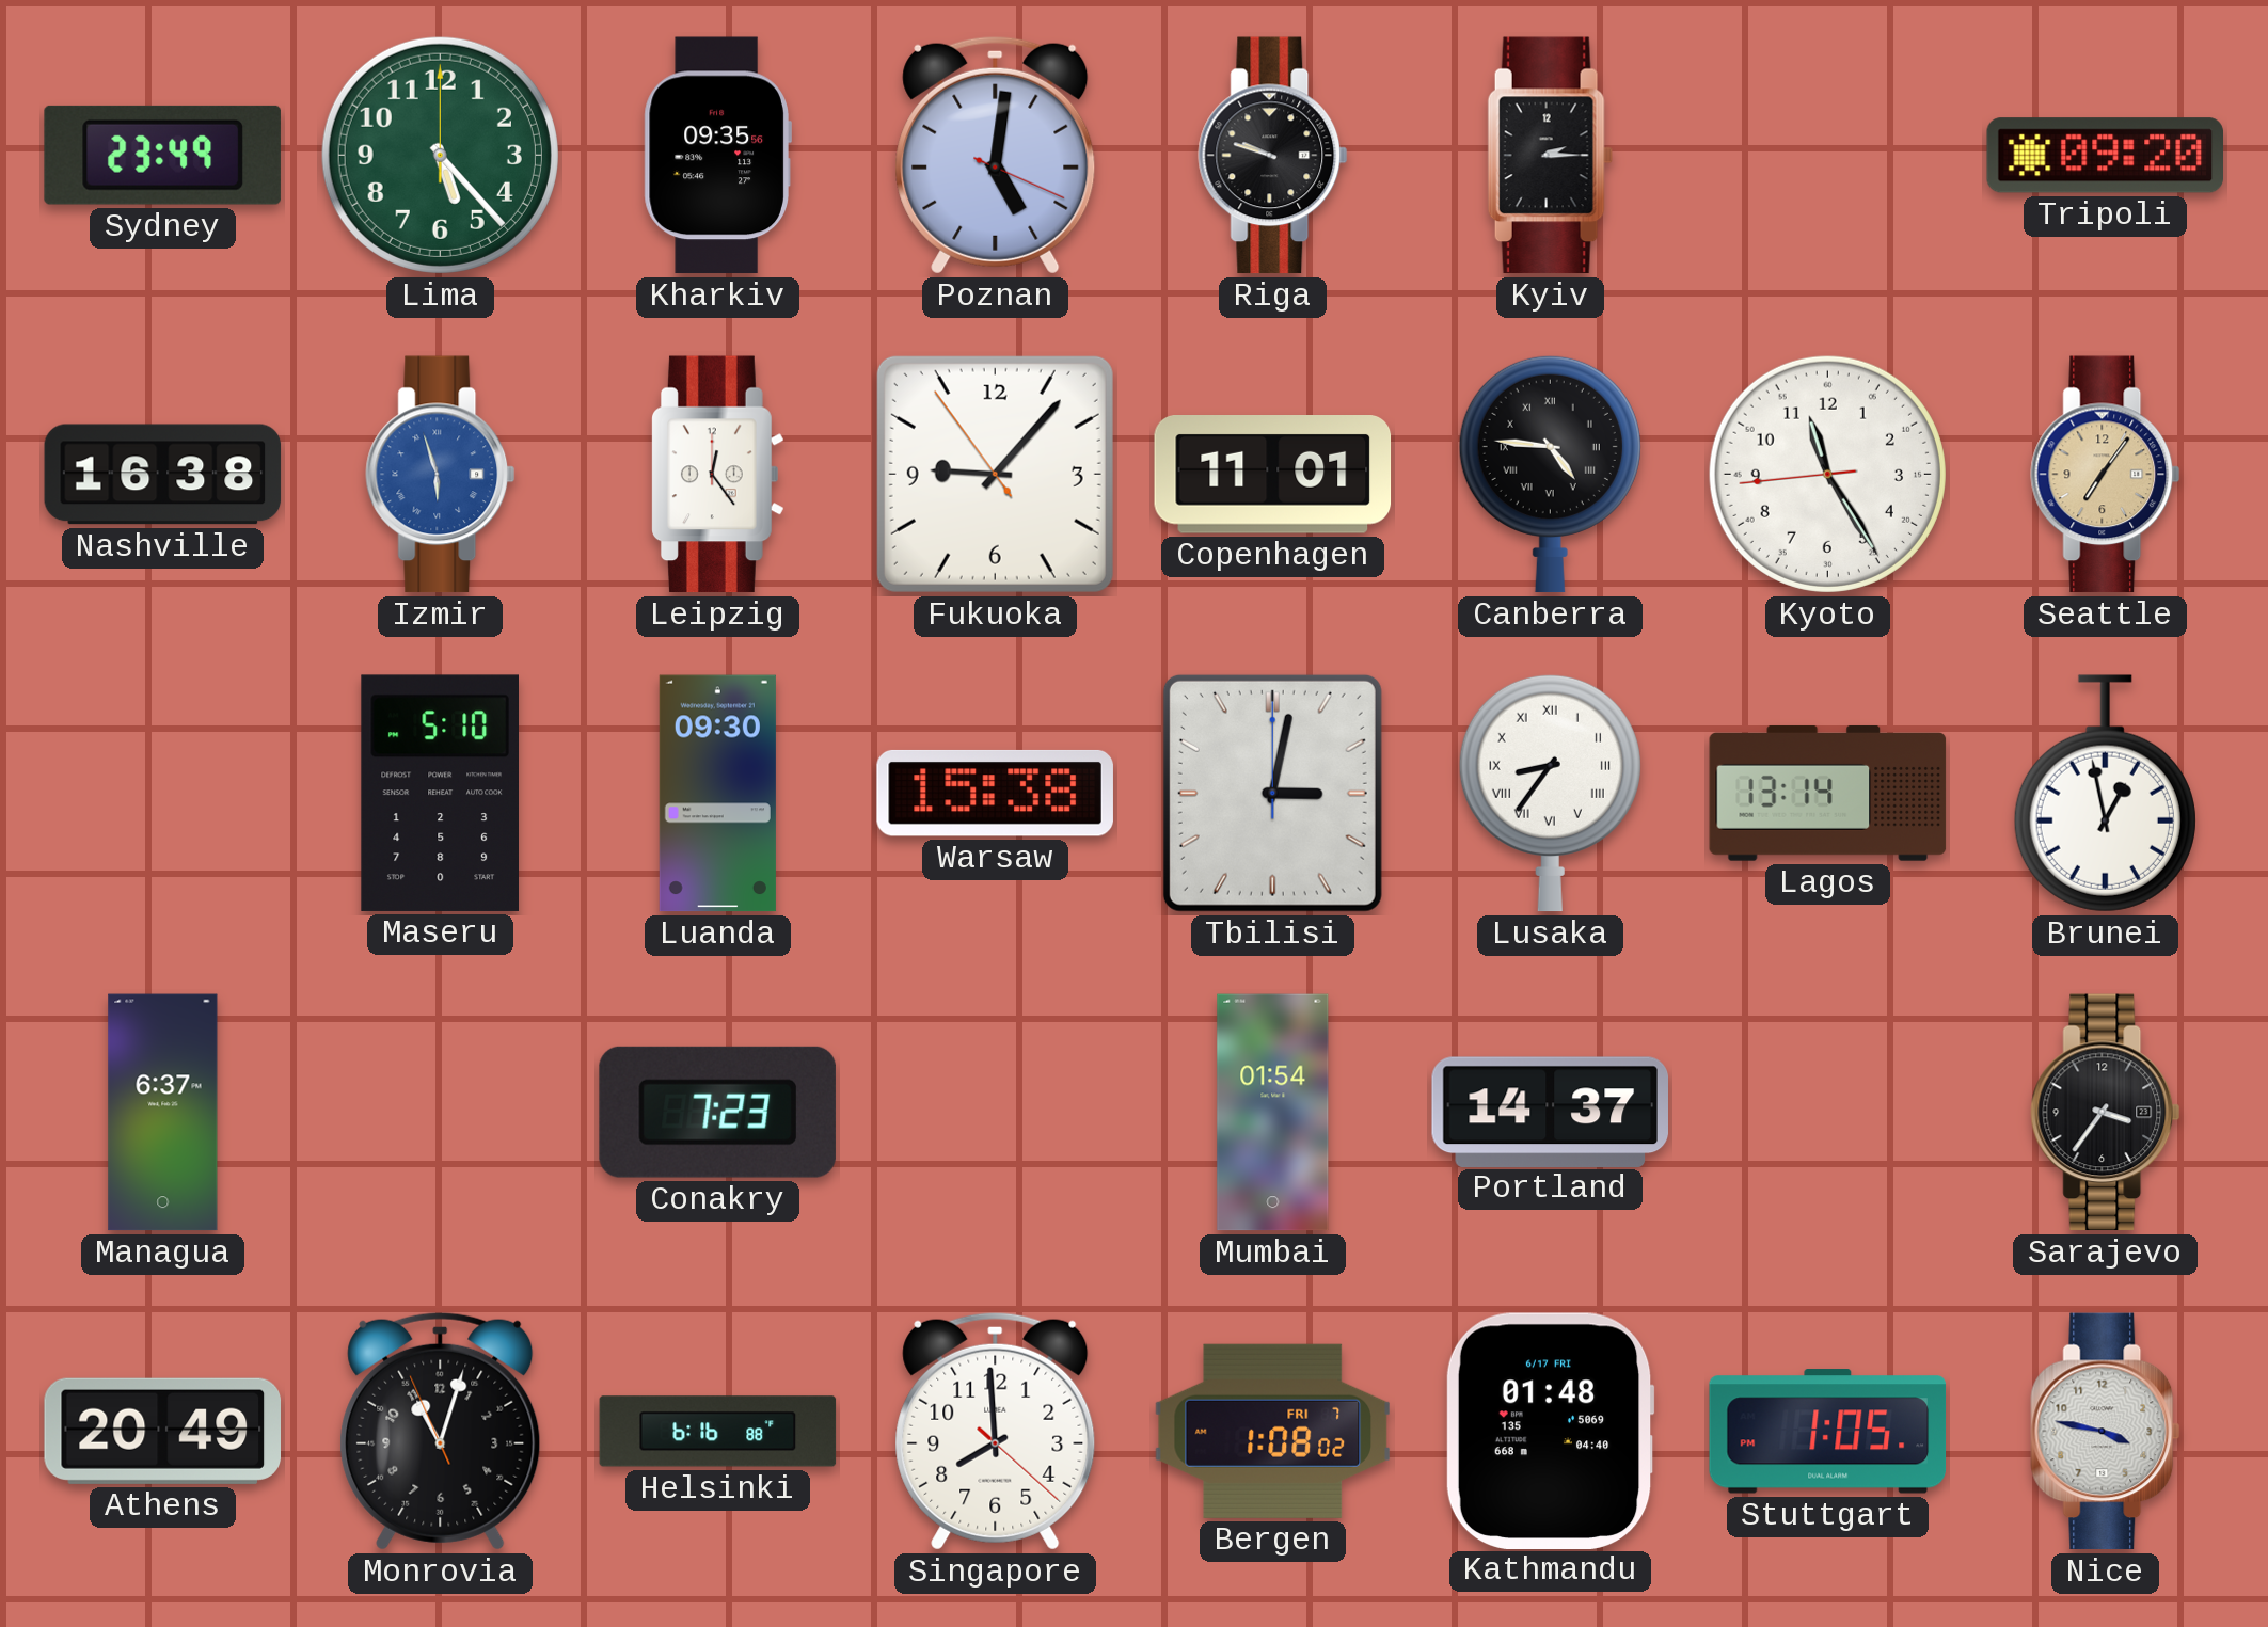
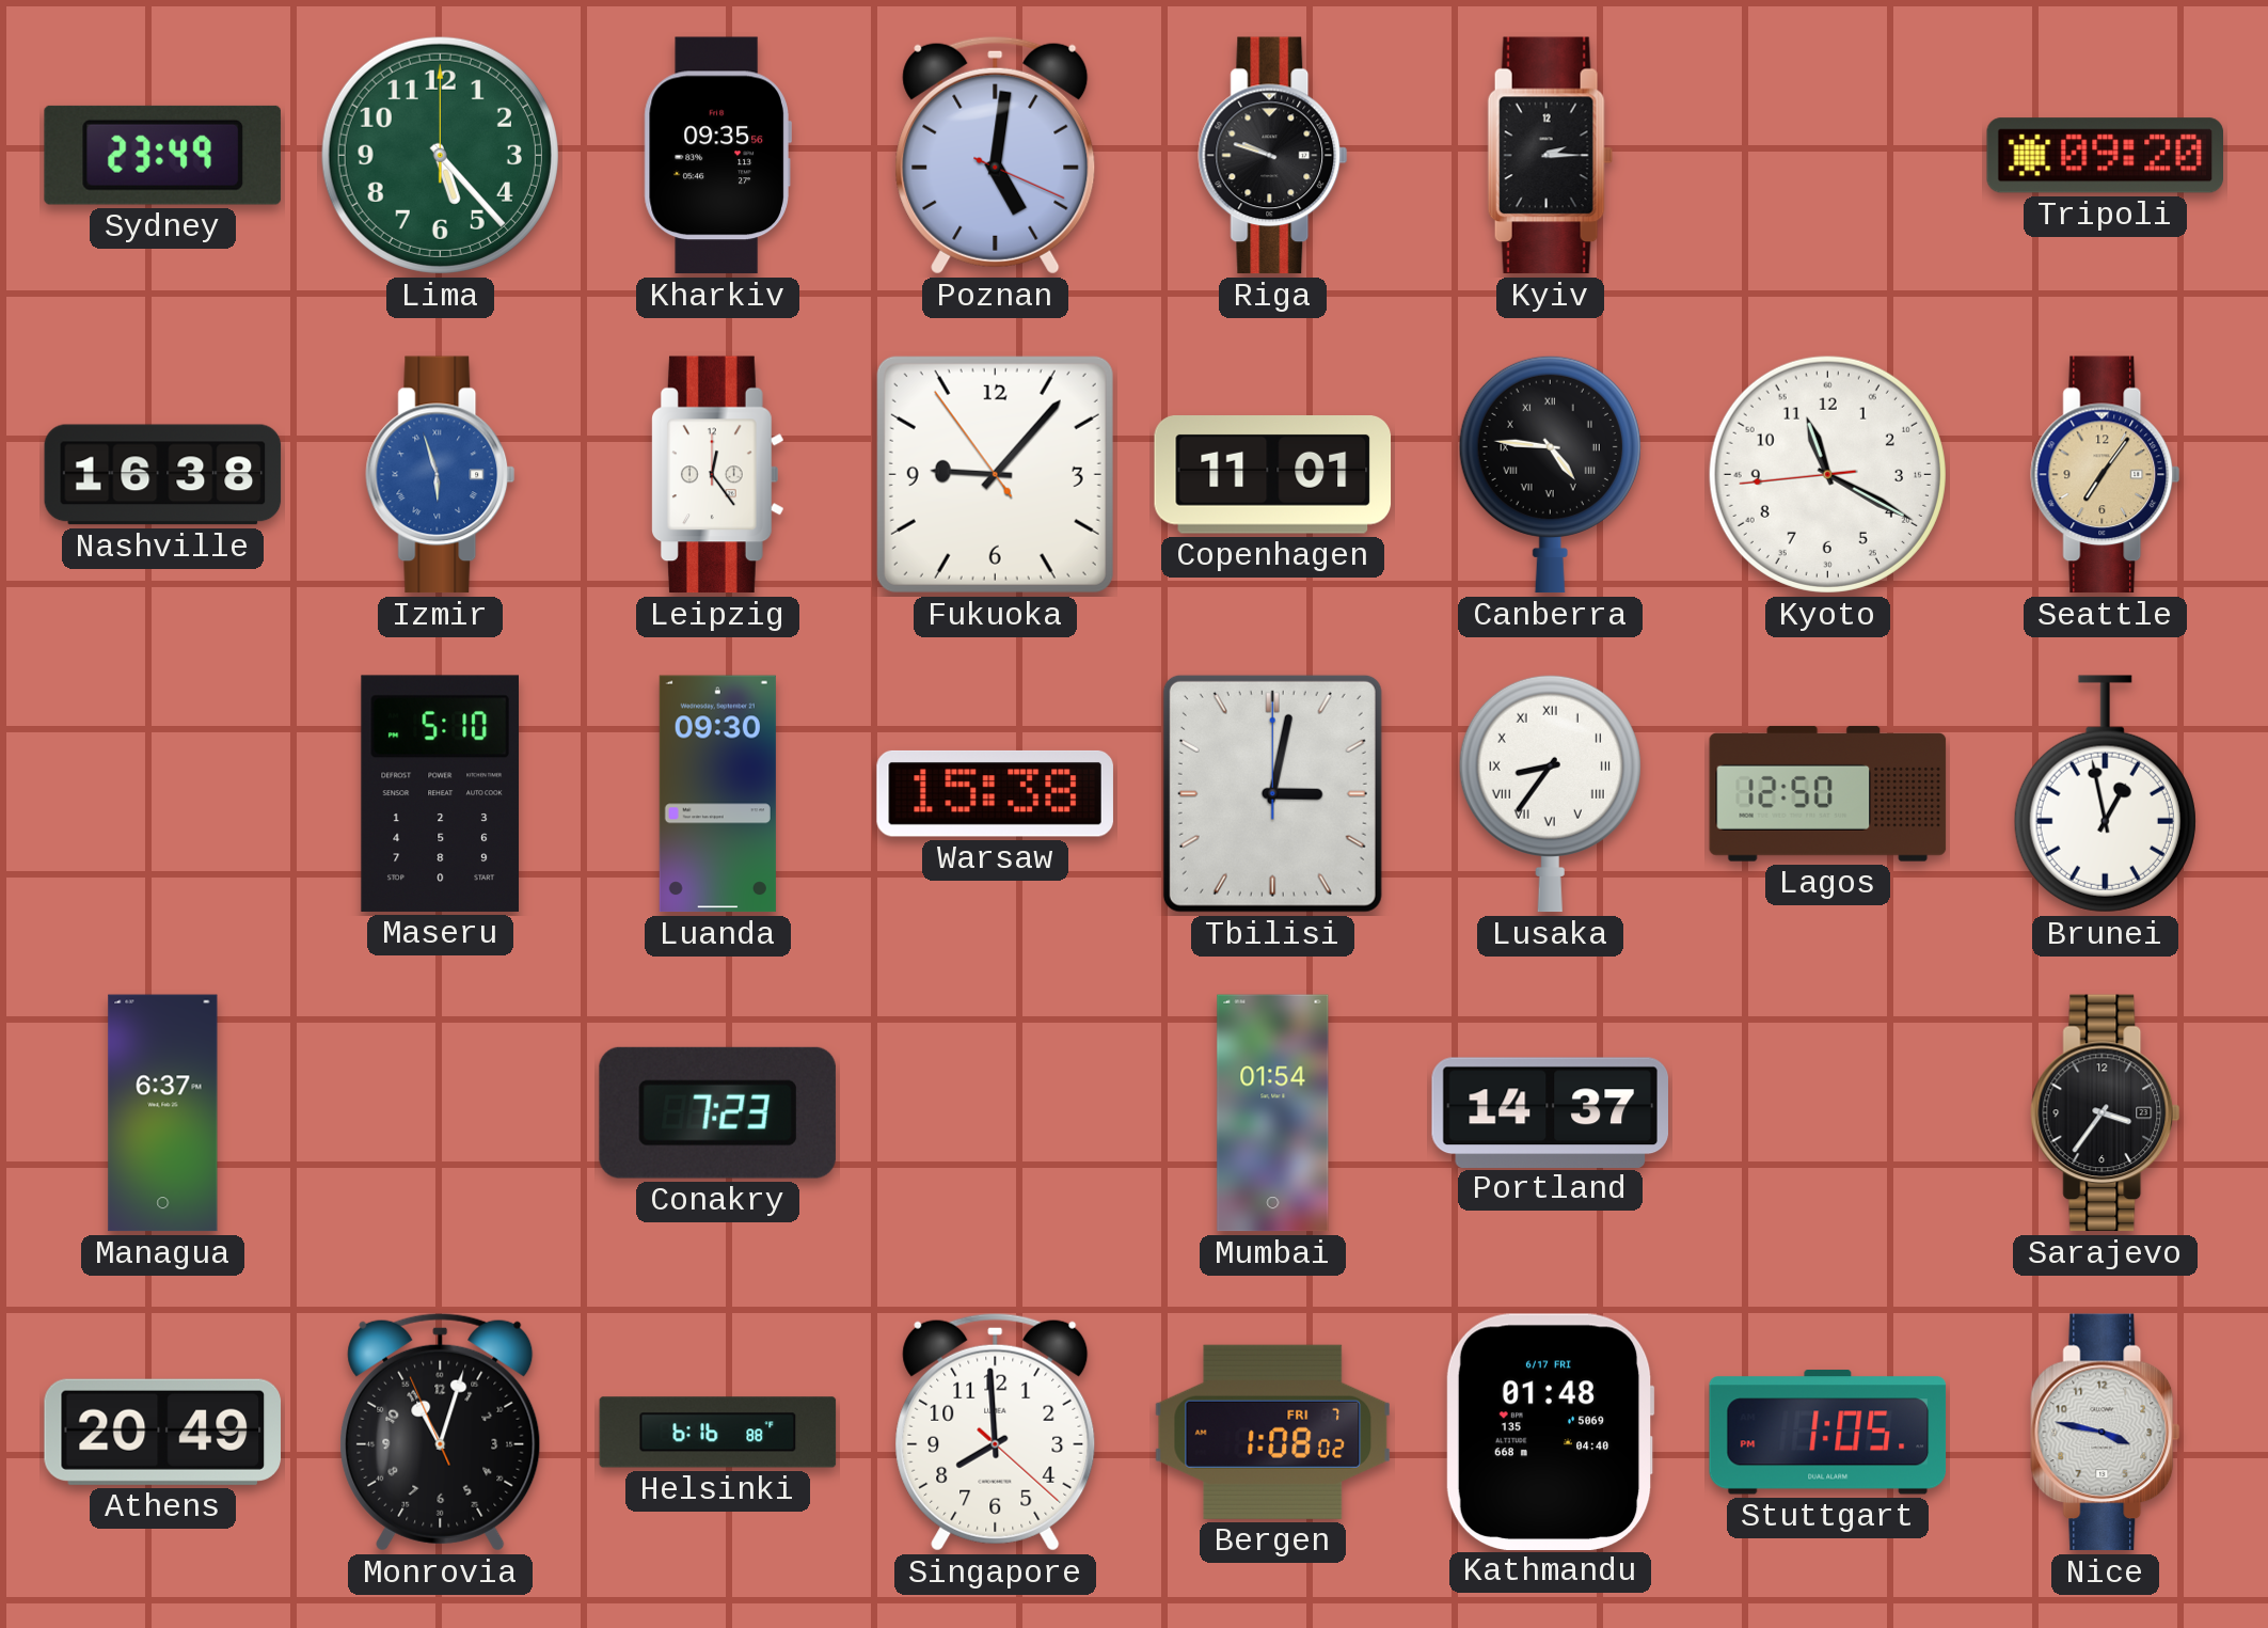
Kyoto: 11:24 -> 11:19 (1827, 474)
Lagos: 13:14 -> 12:50 (1828, 794)
